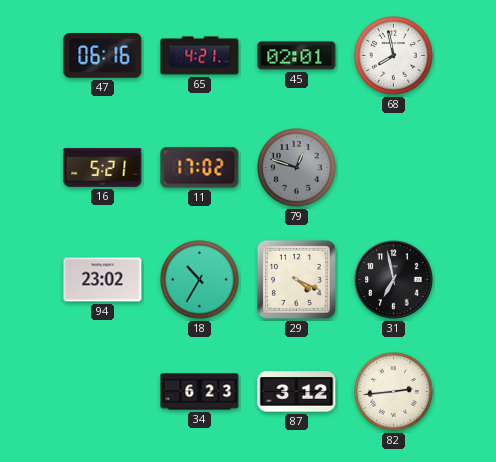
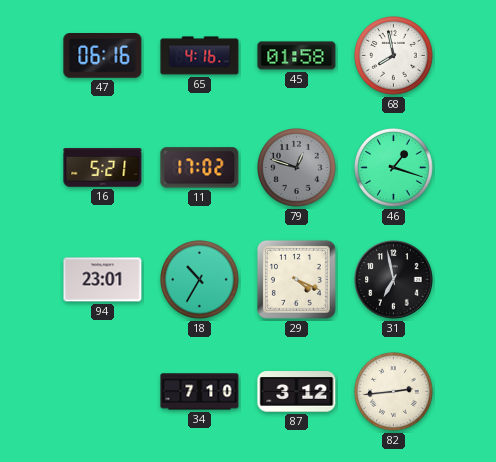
65: 4:21 -> 4:16 (200, 56)
45: 02:01 -> 01:58 (297, 56)
46: none -> 1:18 (394, 168)
94: 23:02 -> 23:01 (103, 280)
34: 6:23 -> 7:10 (200, 392)
